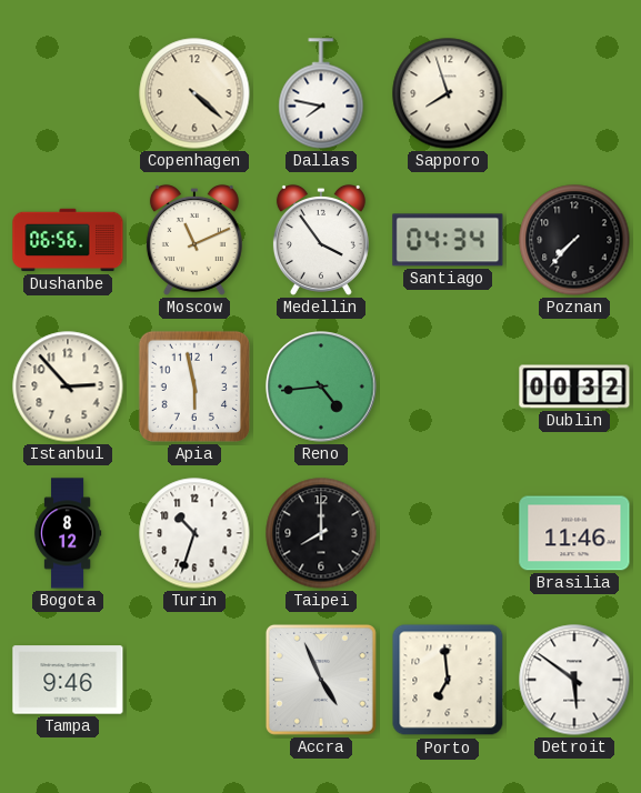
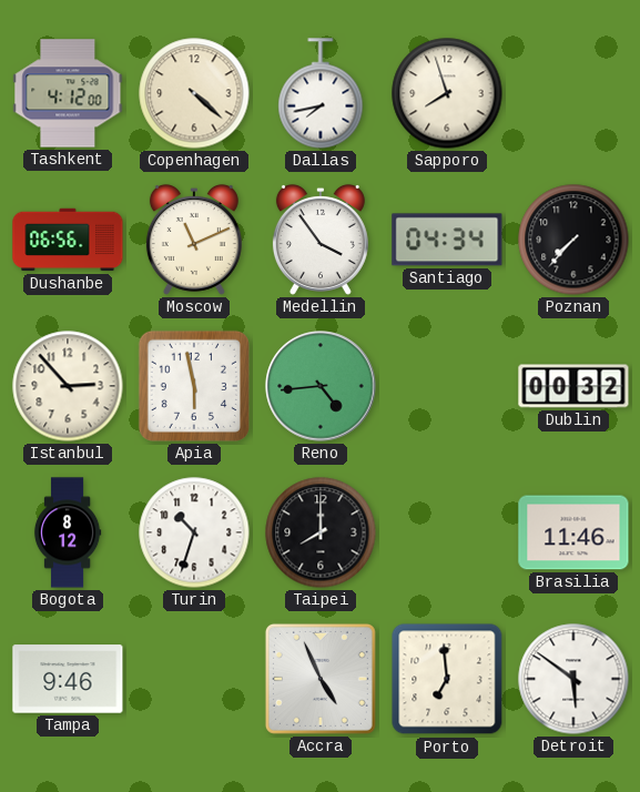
Tashkent: none -> 4:12 (68, 93)
Dallas: 7:47 -> 7:43 (321, 93)
